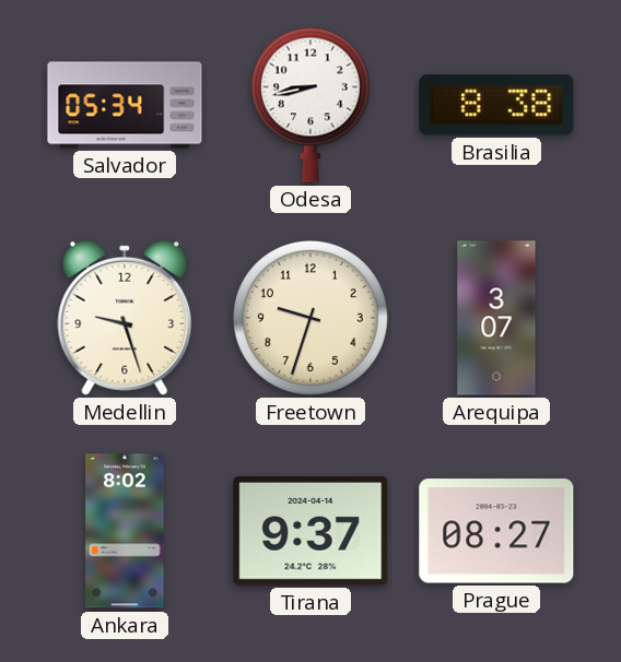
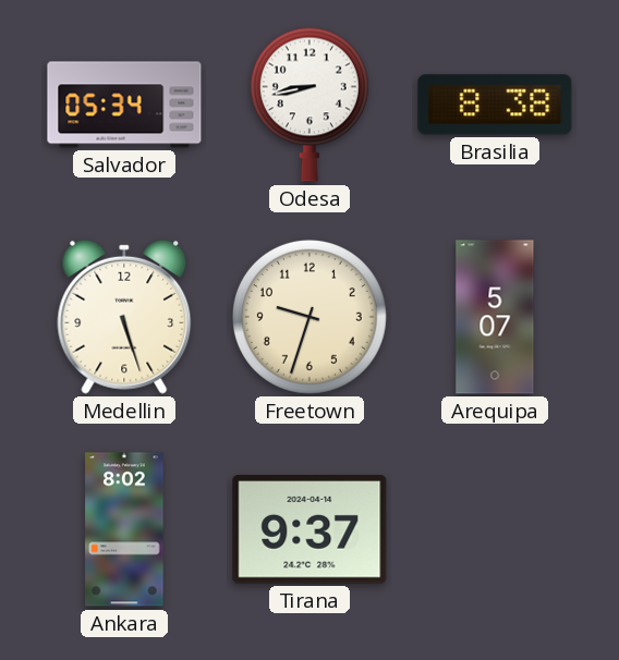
Medellin: 9:27 -> 5:27 (124, 317)
Arequipa: 3:07 -> 5:07 (495, 317)
Prague: 08:27 -> none (496, 531)
